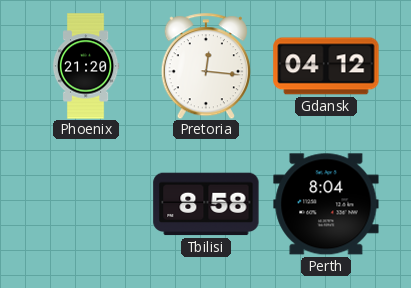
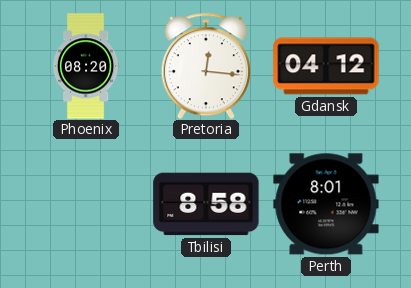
Phoenix: 21:20 -> 08:20 (86, 66)
Perth: 8:04 -> 8:01 (326, 204)
